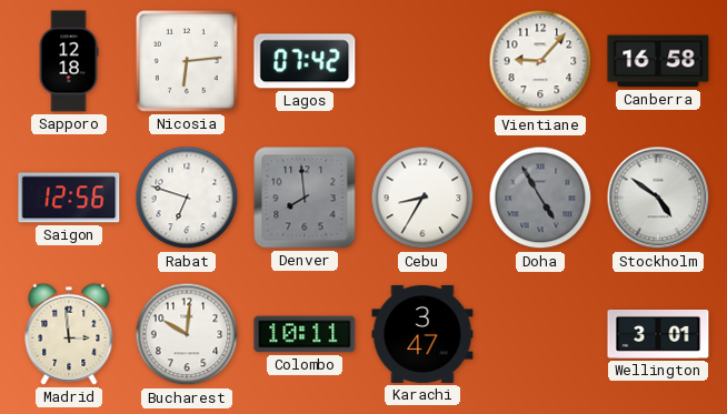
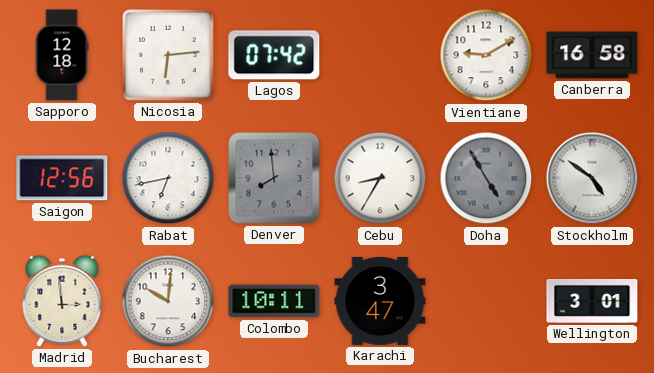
Vientiane: 9:07 -> 9:10 (486, 55)
Rabat: 6:48 -> 6:43 (168, 178)
